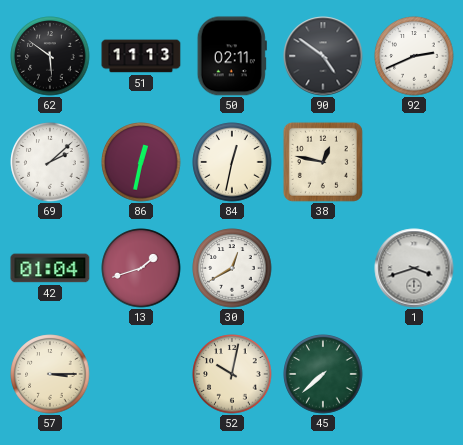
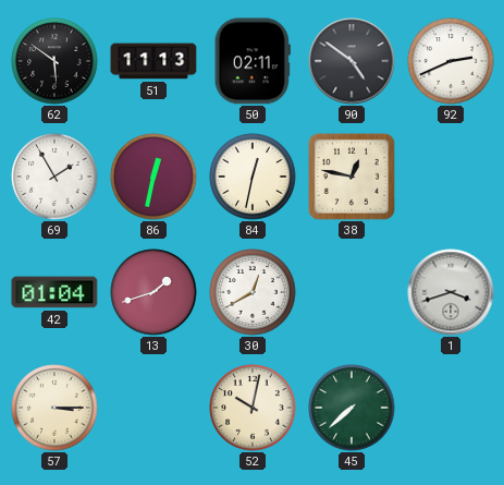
69: 2:08 -> 1:55 (54, 177)
